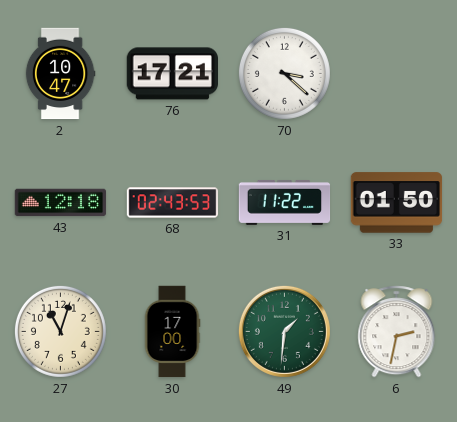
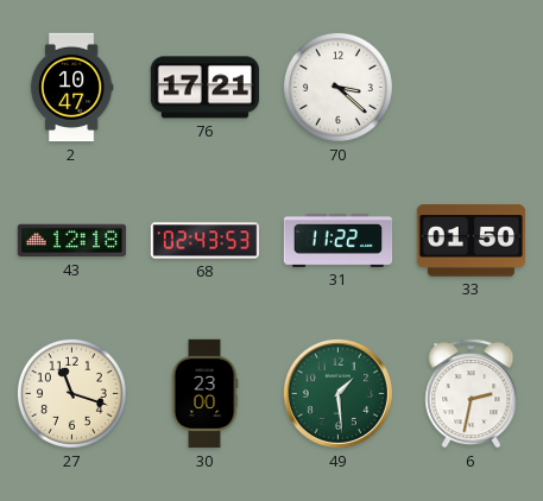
27: 11:03 -> 11:18 (71, 393)
30: 17:00 -> 23:00 (204, 394)
49: 1:31 -> 1:29 (337, 393)
